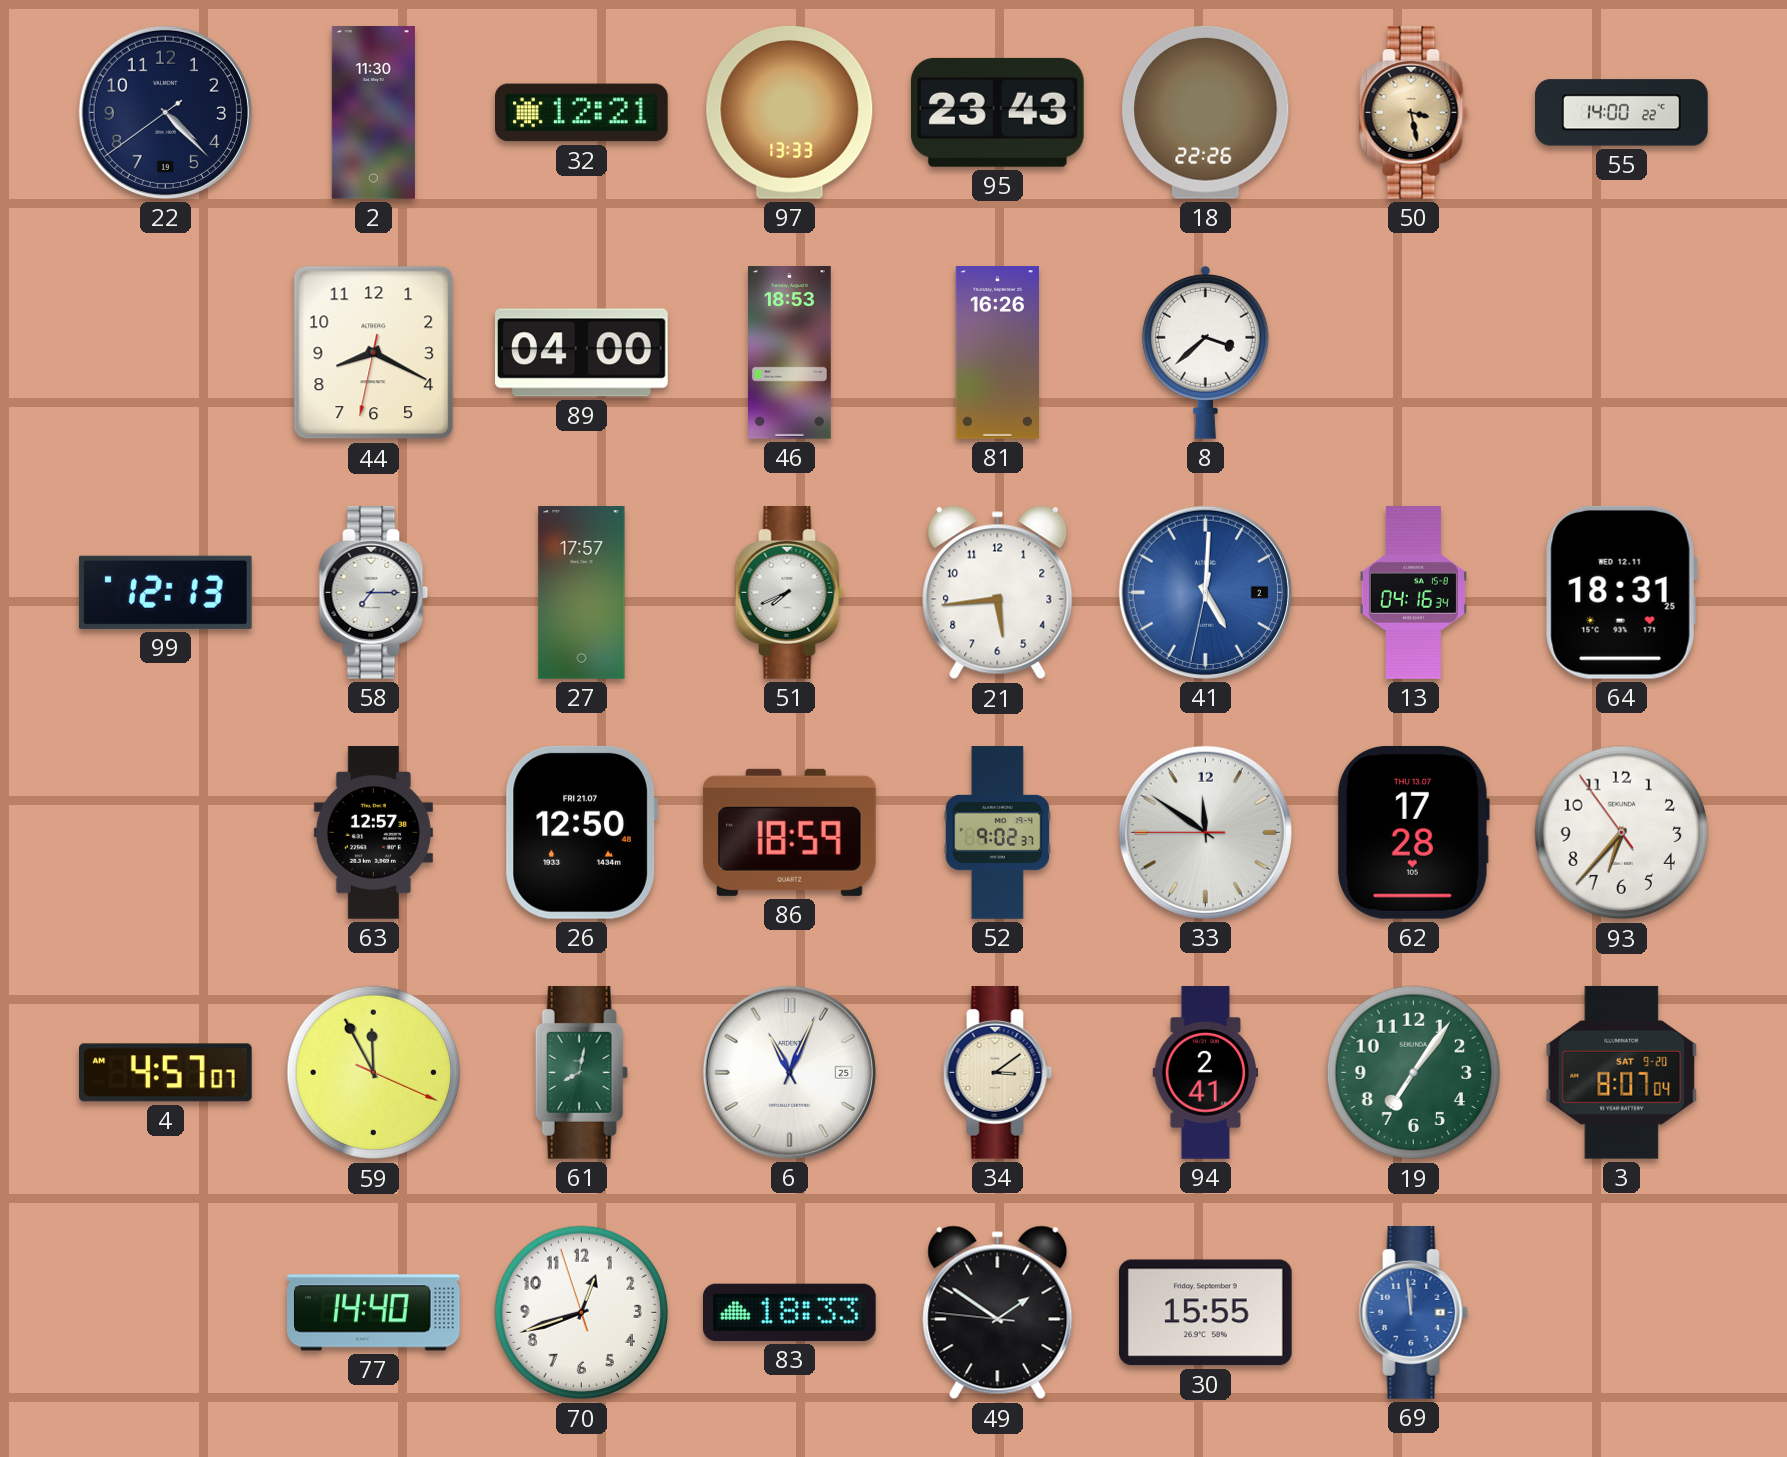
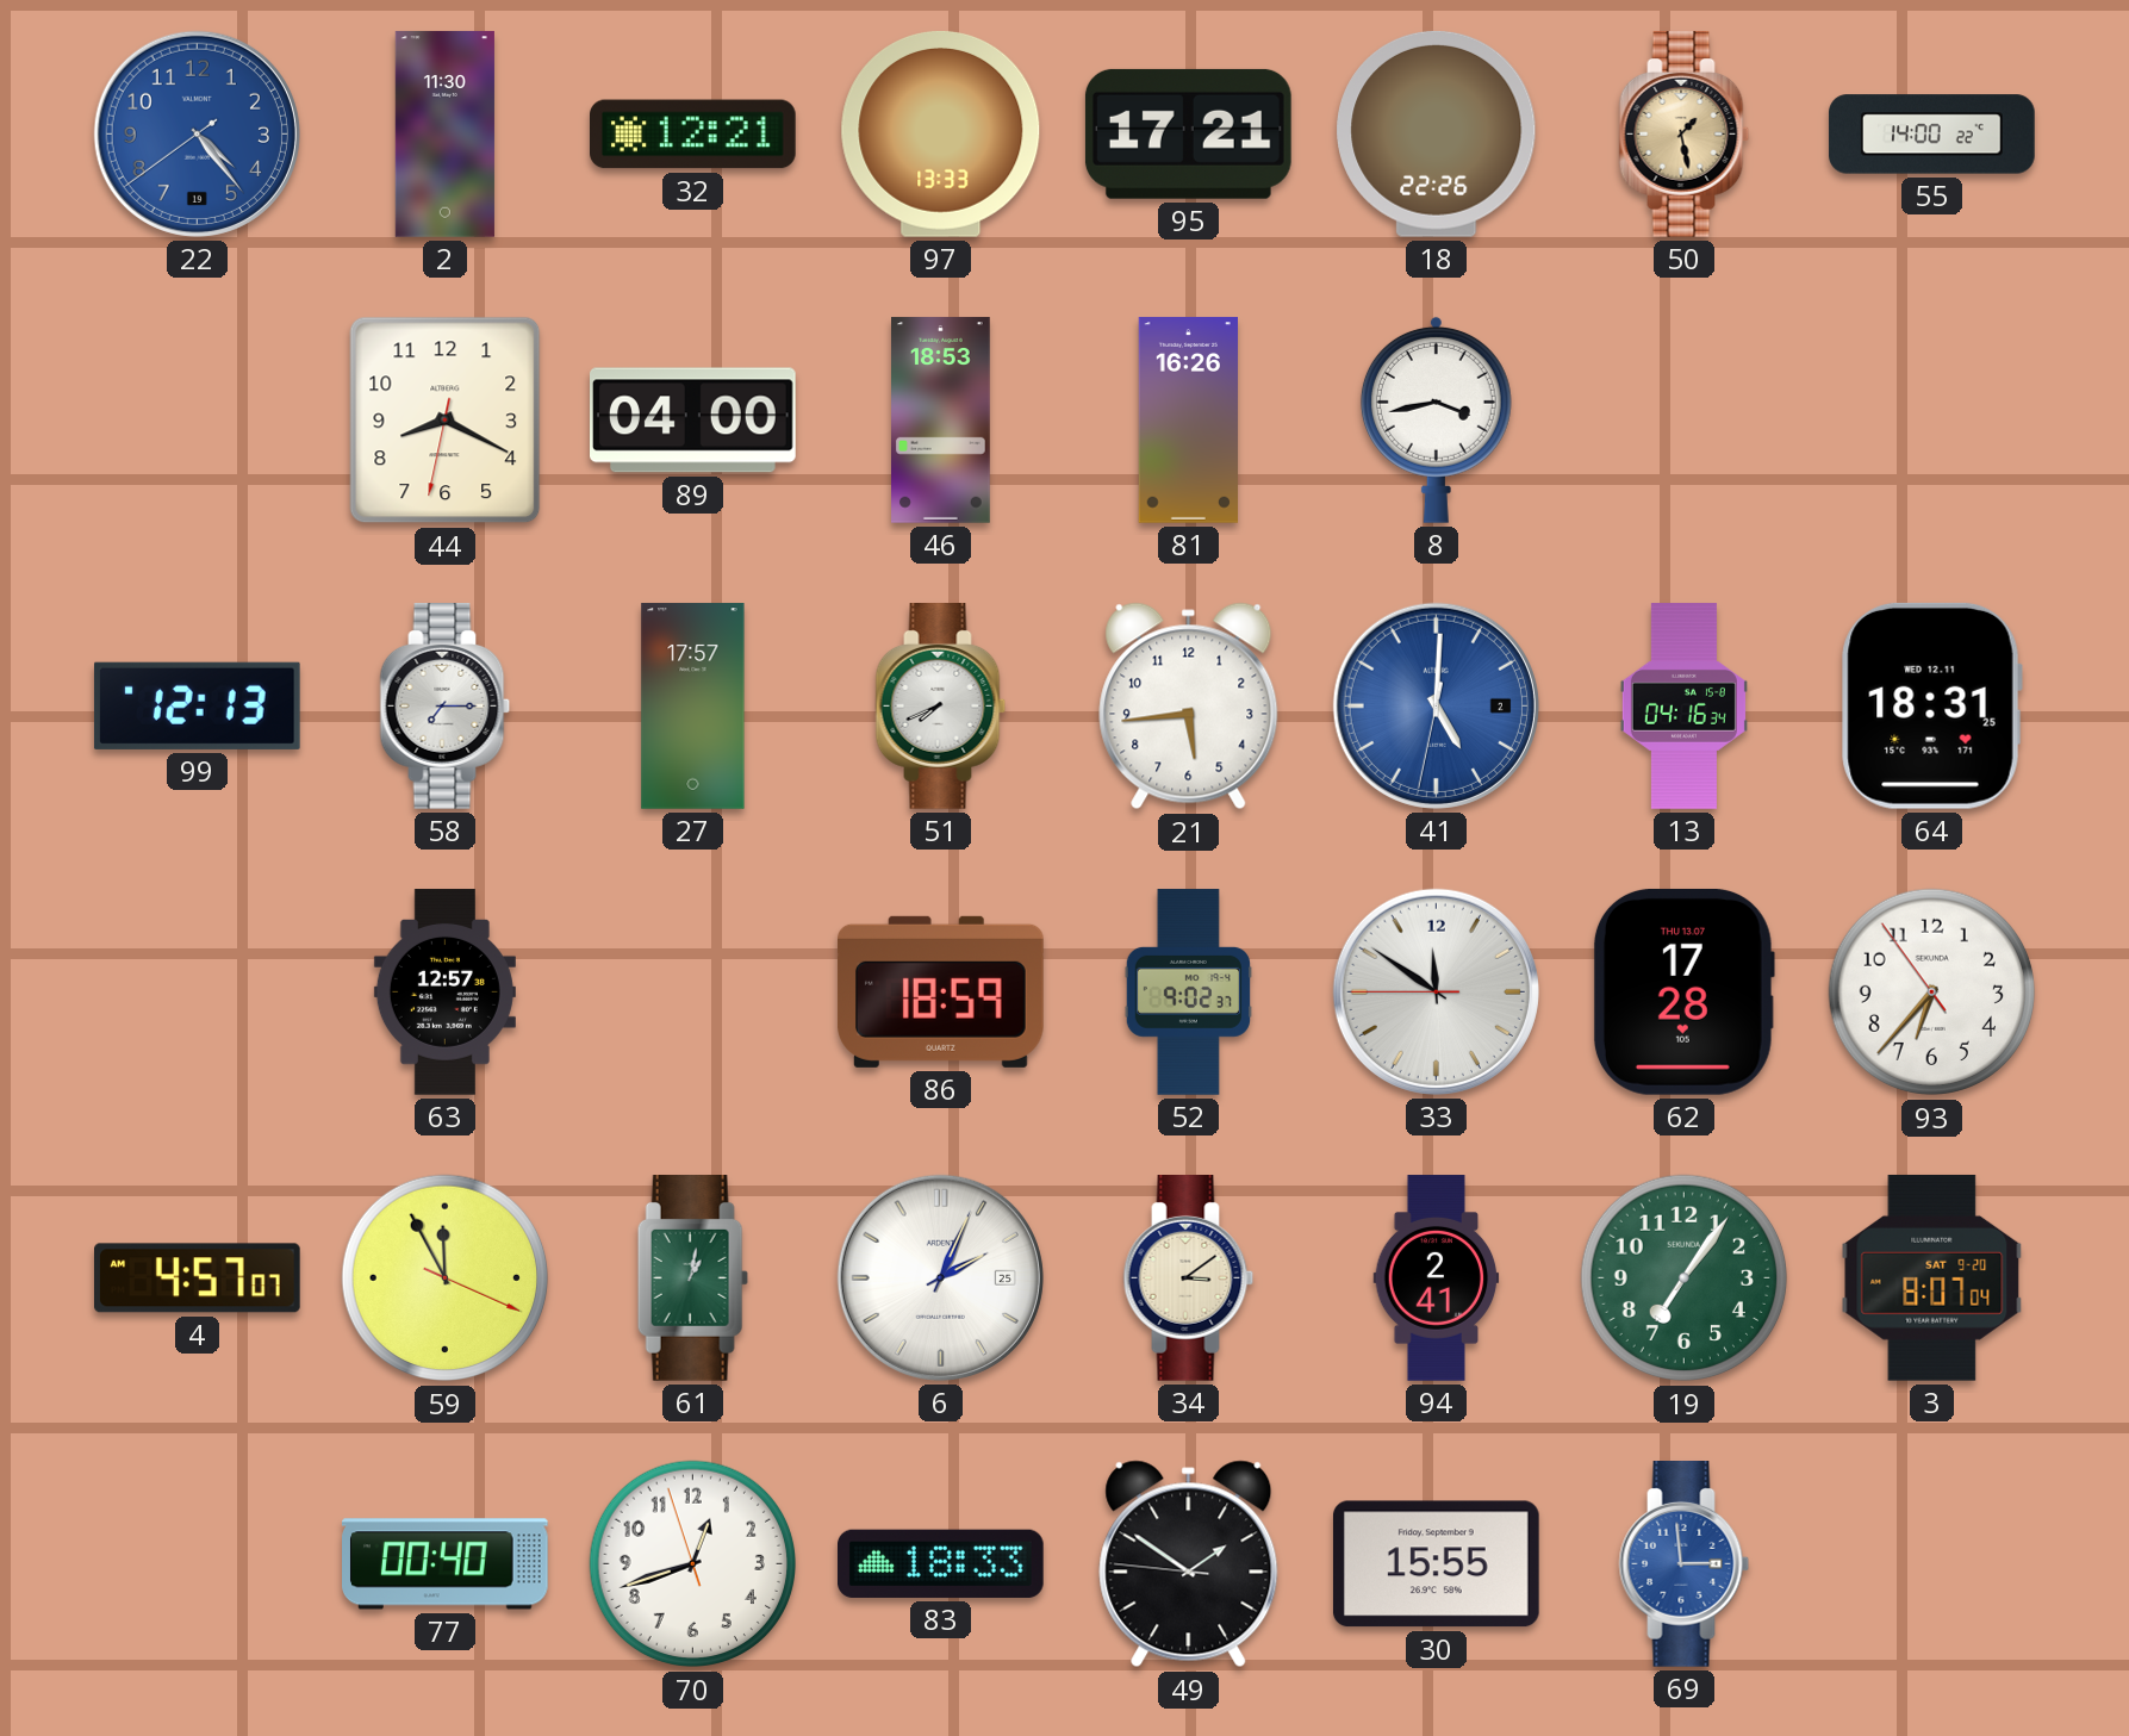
22: 4:22 -> 4:23 (197, 133)
22 dial: navy -> blue (197, 133)
95: 23:43 -> 17:21 (1188, 133)
50: 3:28 -> 1:28 (1685, 135)
8: 3:38 -> 3:43 (1436, 419)
26: 12:50 -> none (581, 832)
61: 8:02 -> 1:02 (692, 1278)
6: 11:04 -> 2:04 (940, 1277)
77: 14:40 -> 00:40 (446, 1564)
69: 11:59 -> 2:59 (1685, 1564)
